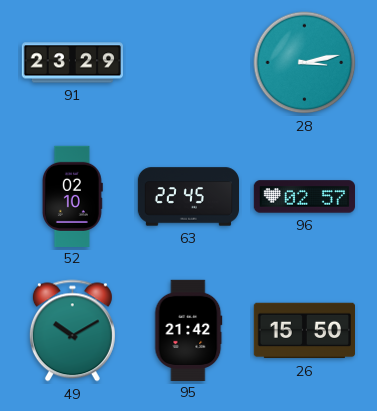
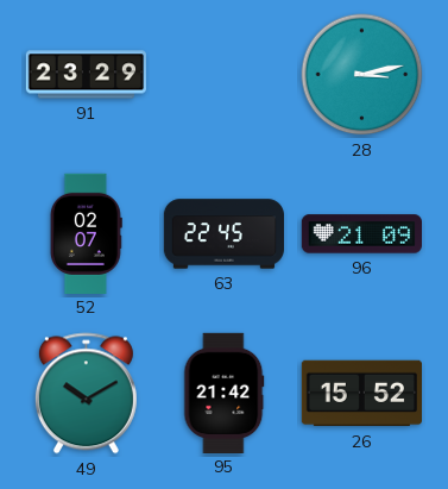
52: 02:10 -> 02:07 (86, 233)
96: 02:57 -> 21:09 (361, 234)
26: 15:50 -> 15:52 (361, 394)
